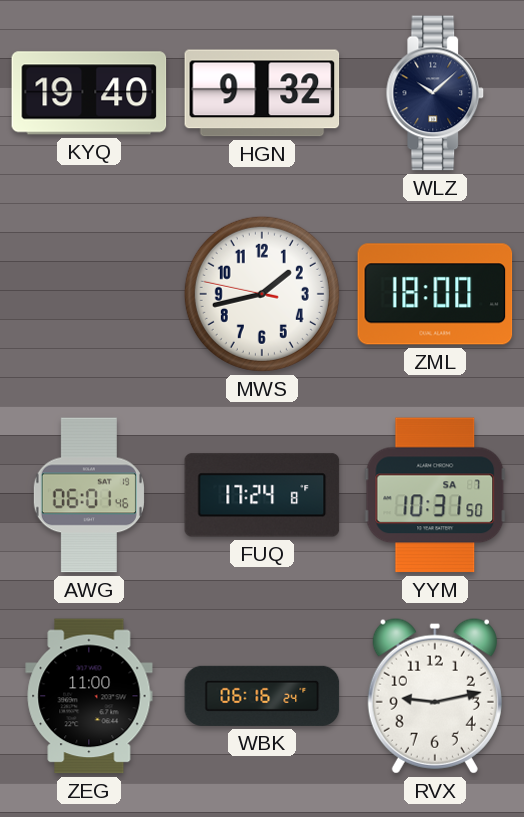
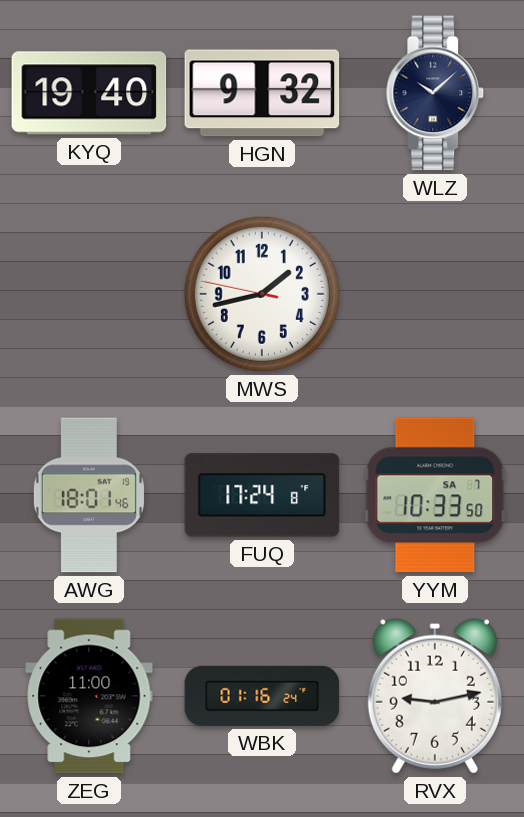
ZML: 18:00 -> none (435, 294)
AWG: 06:01 -> 18:01 (89, 495)
YYM: 10:31 -> 10:33 (435, 495)
WBK: 06:16 -> 01:16 (262, 696)
